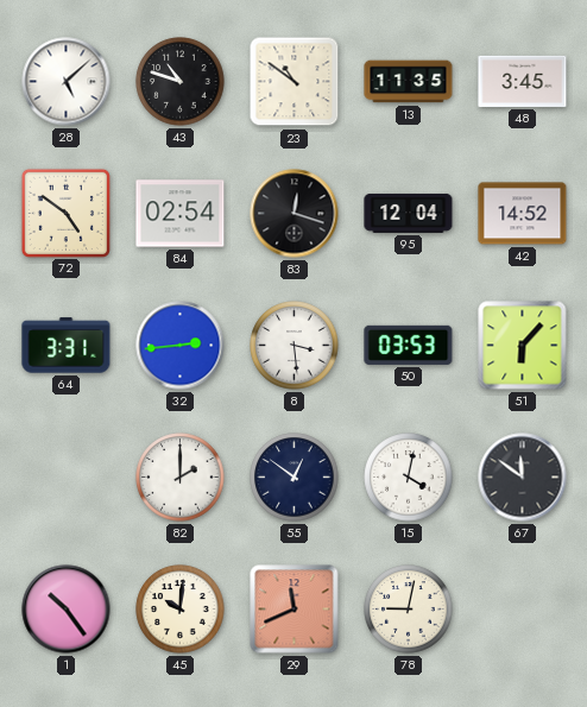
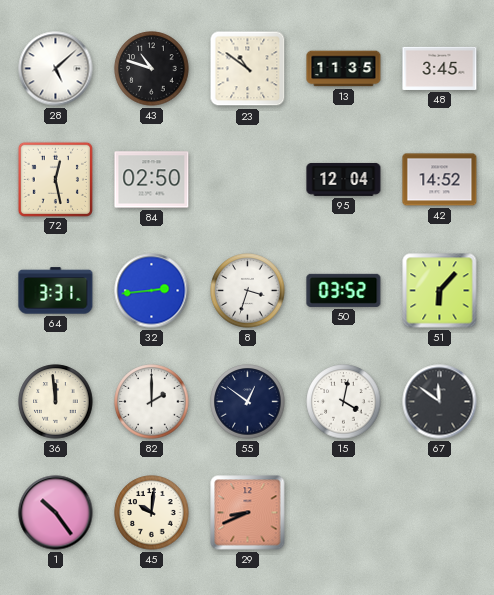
72: 4:51 -> 12:28 (55, 179)
84: 02:54 -> 02:50 (152, 180)
83: 12:18 -> none (295, 214)
8: 3:29 -> 3:33 (248, 291)
50: 03:53 -> 03:52 (344, 290)
36: none -> 11:59 (56, 402)
29: 11:41 -> 8:41 (248, 513)
78: 9:02 -> none (409, 610)
